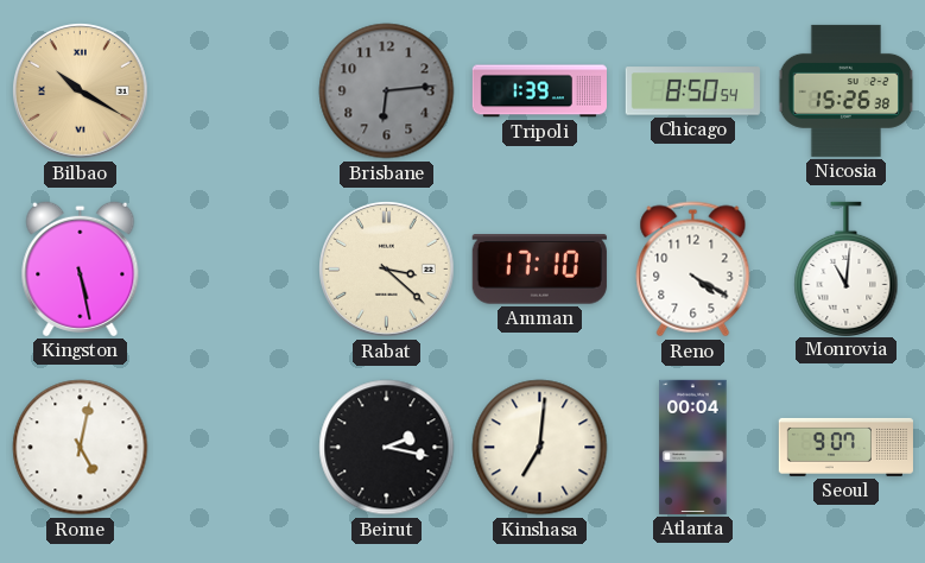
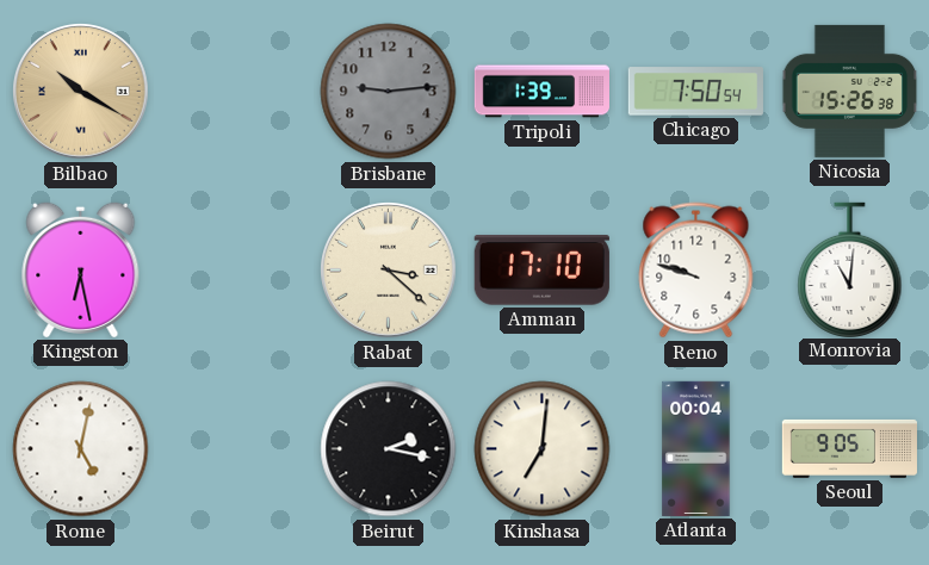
Brisbane: 6:14 -> 9:14 (389, 92)
Chicago: 8:50 -> 7:50 (695, 92)
Kingston: 5:28 -> 6:28 (81, 269)
Reno: 4:20 -> 9:48 (696, 271)
Seoul: 9:07 -> 9:05 (849, 448)
